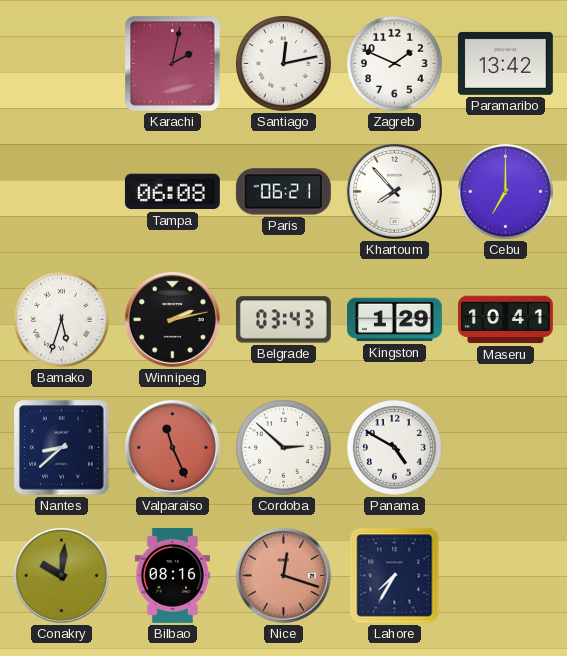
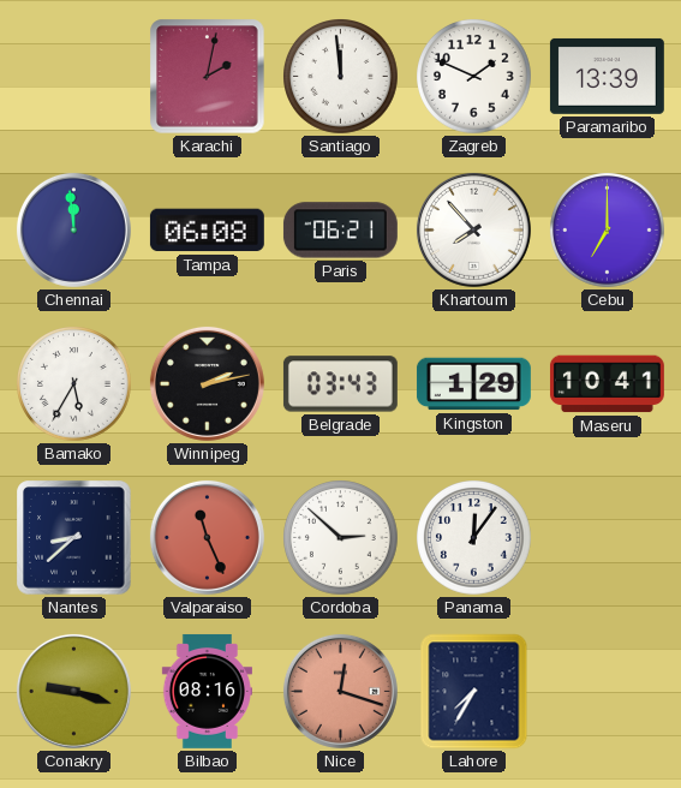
Santiago: 12:13 -> 11:59 (341, 77)
Paramaribo: 13:42 -> 13:39 (607, 76)
Chennai: none -> 11:59 (73, 229)
Bamako: 5:33 -> 5:35 (74, 384)
Panama: 4:50 -> 12:06 (474, 538)
Conakry: 10:01 -> 9:18 (73, 691)
